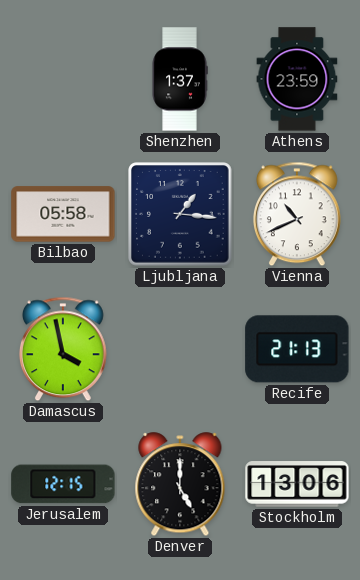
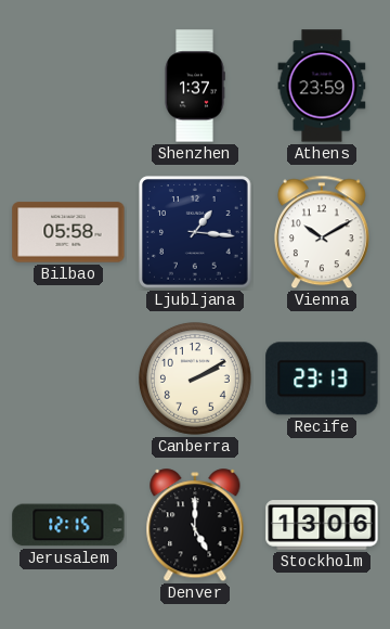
Vienna: 10:41 -> 10:10 (322, 232)
Damascus: 3:58 -> none (63, 349)
Canberra: none -> 2:10 (195, 378)
Recife: 21:13 -> 23:13 (322, 378)
